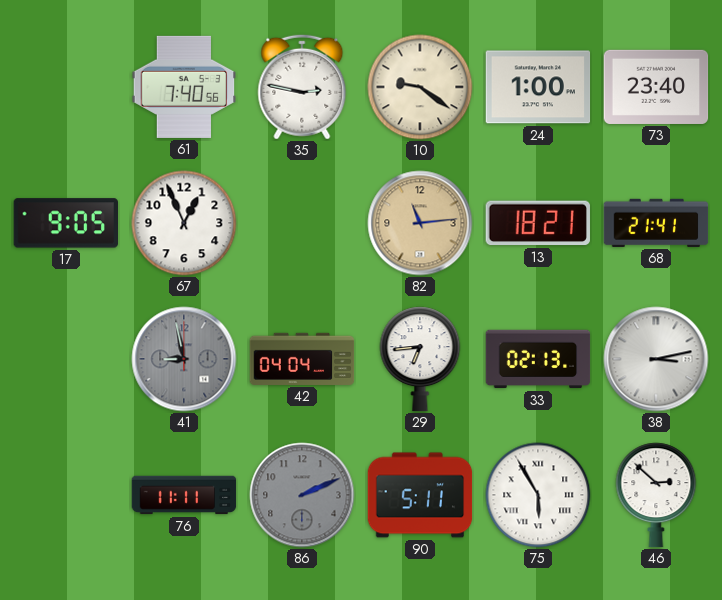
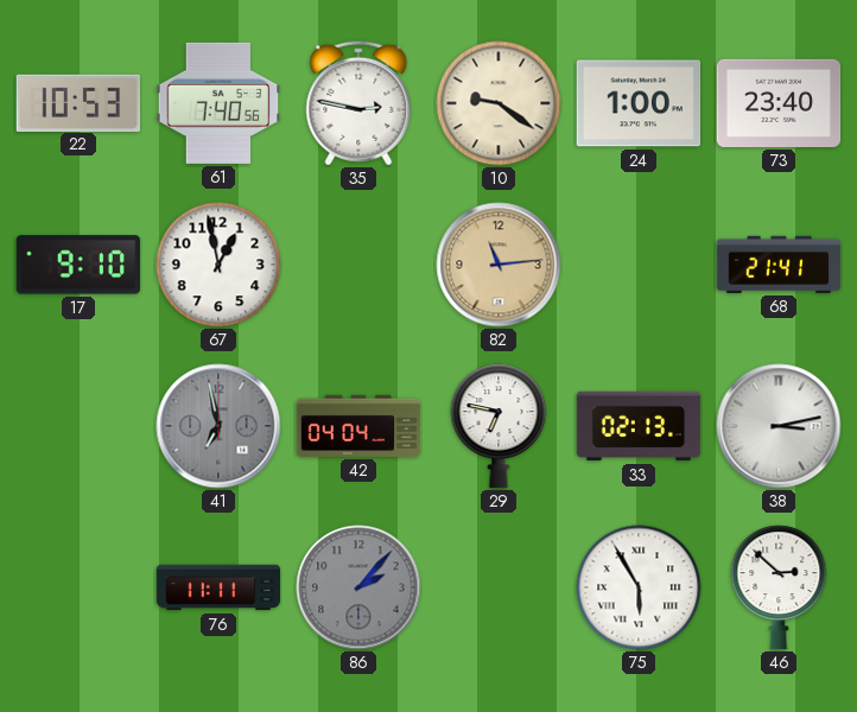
22: none -> 10:53 (78, 102)
17: 9:05 -> 9:10 (77, 265)
67: 12:56 -> 12:58 (218, 265)
13: 18:21 -> none (538, 223)
41: 8:58 -> 6:58 (218, 426)
29: 6:44 -> 6:47 (499, 426)
86: 2:11 -> 2:07 (358, 587)
90: 5:11 -> none (420, 495)
